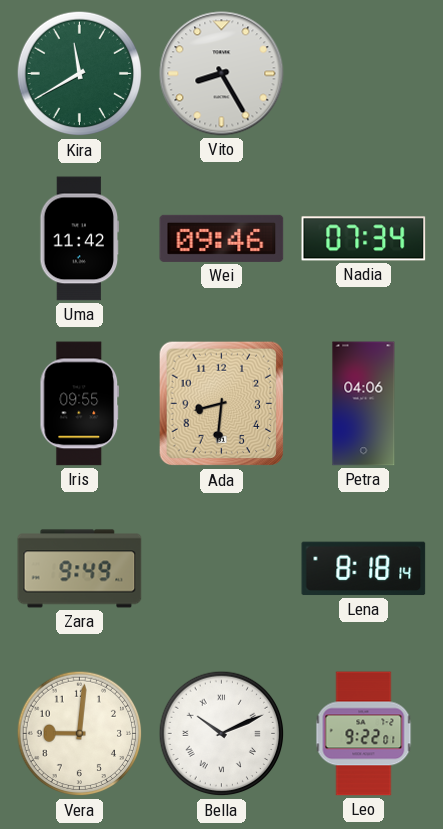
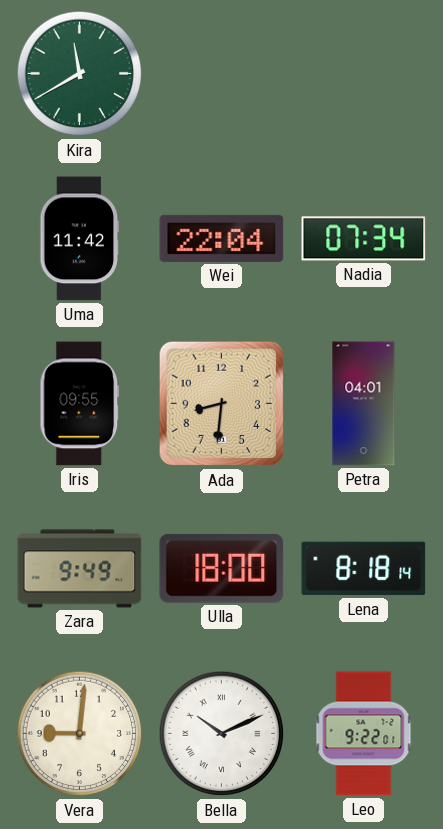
Vito: 8:25 -> none (222, 74)
Wei: 09:46 -> 22:04 (222, 238)
Petra: 04:06 -> 04:01 (364, 404)
Ulla: none -> 18:00 (222, 568)
